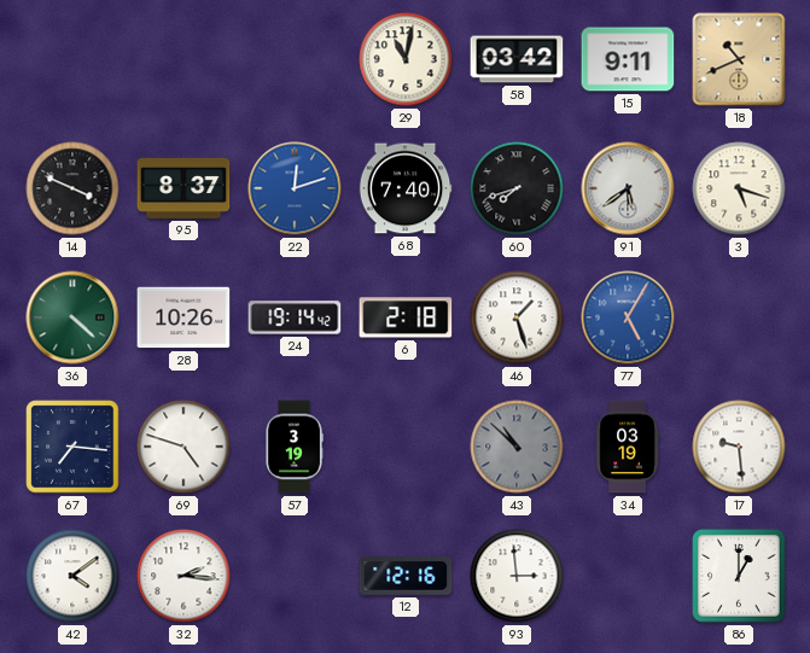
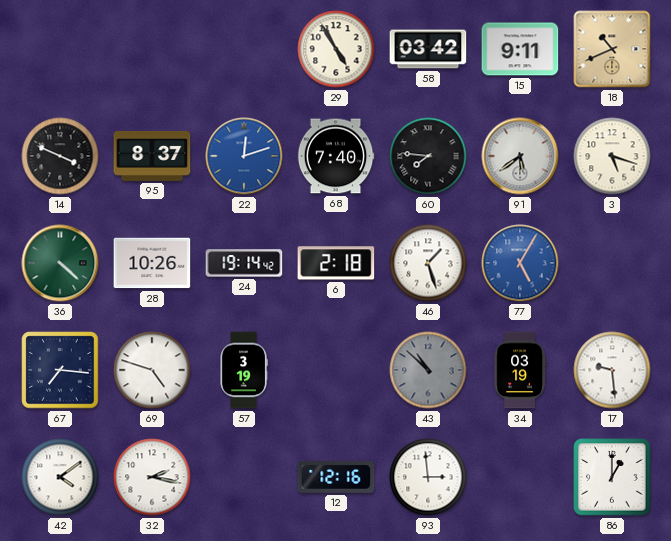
29: 11:02 -> 4:55 (336, 49)
60: 7:42 -> 7:46 (428, 156)
32: 2:16 -> 2:17 (152, 477)
